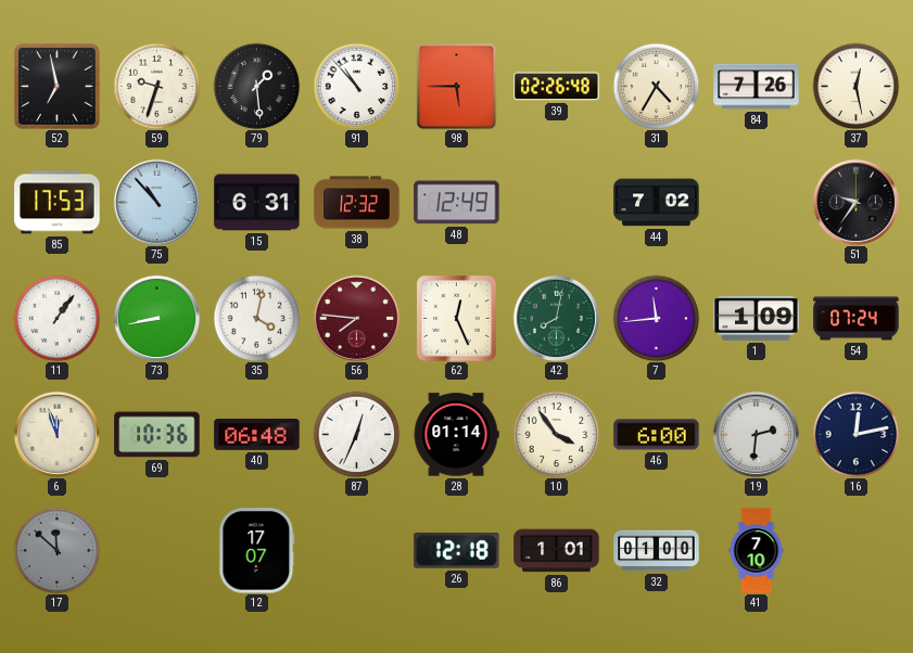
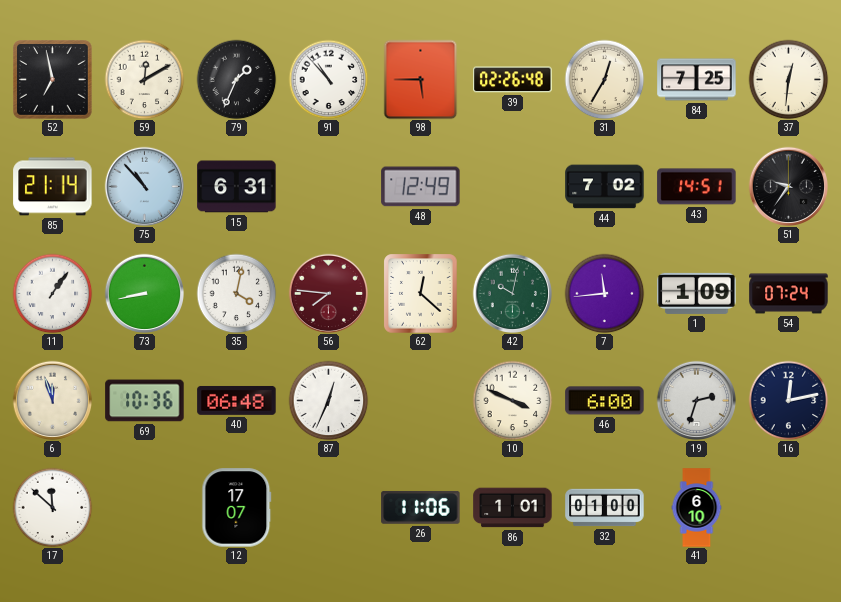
59: 9:33 -> 12:10 (144, 79)
79: 1:29 -> 1:34 (236, 79)
31: 4:35 -> 12:35 (604, 79)
84: 7:26 -> 7:25 (697, 80)
37: 12:28 -> 12:31 (788, 79)
85: 17:53 -> 21:14 (53, 187)
38: 12:32 -> none (357, 203)
43: none -> 14:51 (697, 187)
62: 12:26 -> 12:22 (421, 294)
42: 8:02 -> 10:02 (512, 293)
28: 01:14 -> none (456, 435)
10: 3:54 -> 3:49 (512, 400)
19: 2:31 -> 2:33 (696, 400)
17 dial: grey -> white (52, 507)
26: 12:18 -> 11:06 (421, 507)
41: 7:10 -> 6:10 (697, 508)
